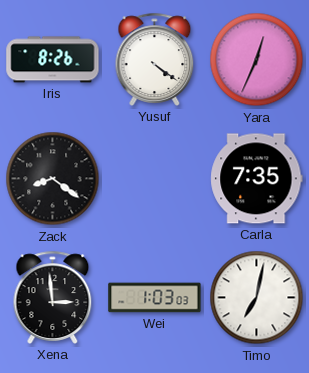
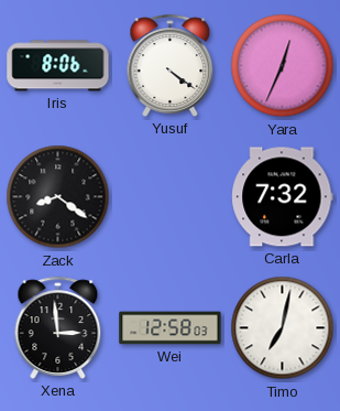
Iris: 8:26 -> 8:06 (58, 66)
Carla: 7:35 -> 7:32 (283, 197)
Wei: 1:03 -> 12:58 (171, 328)
